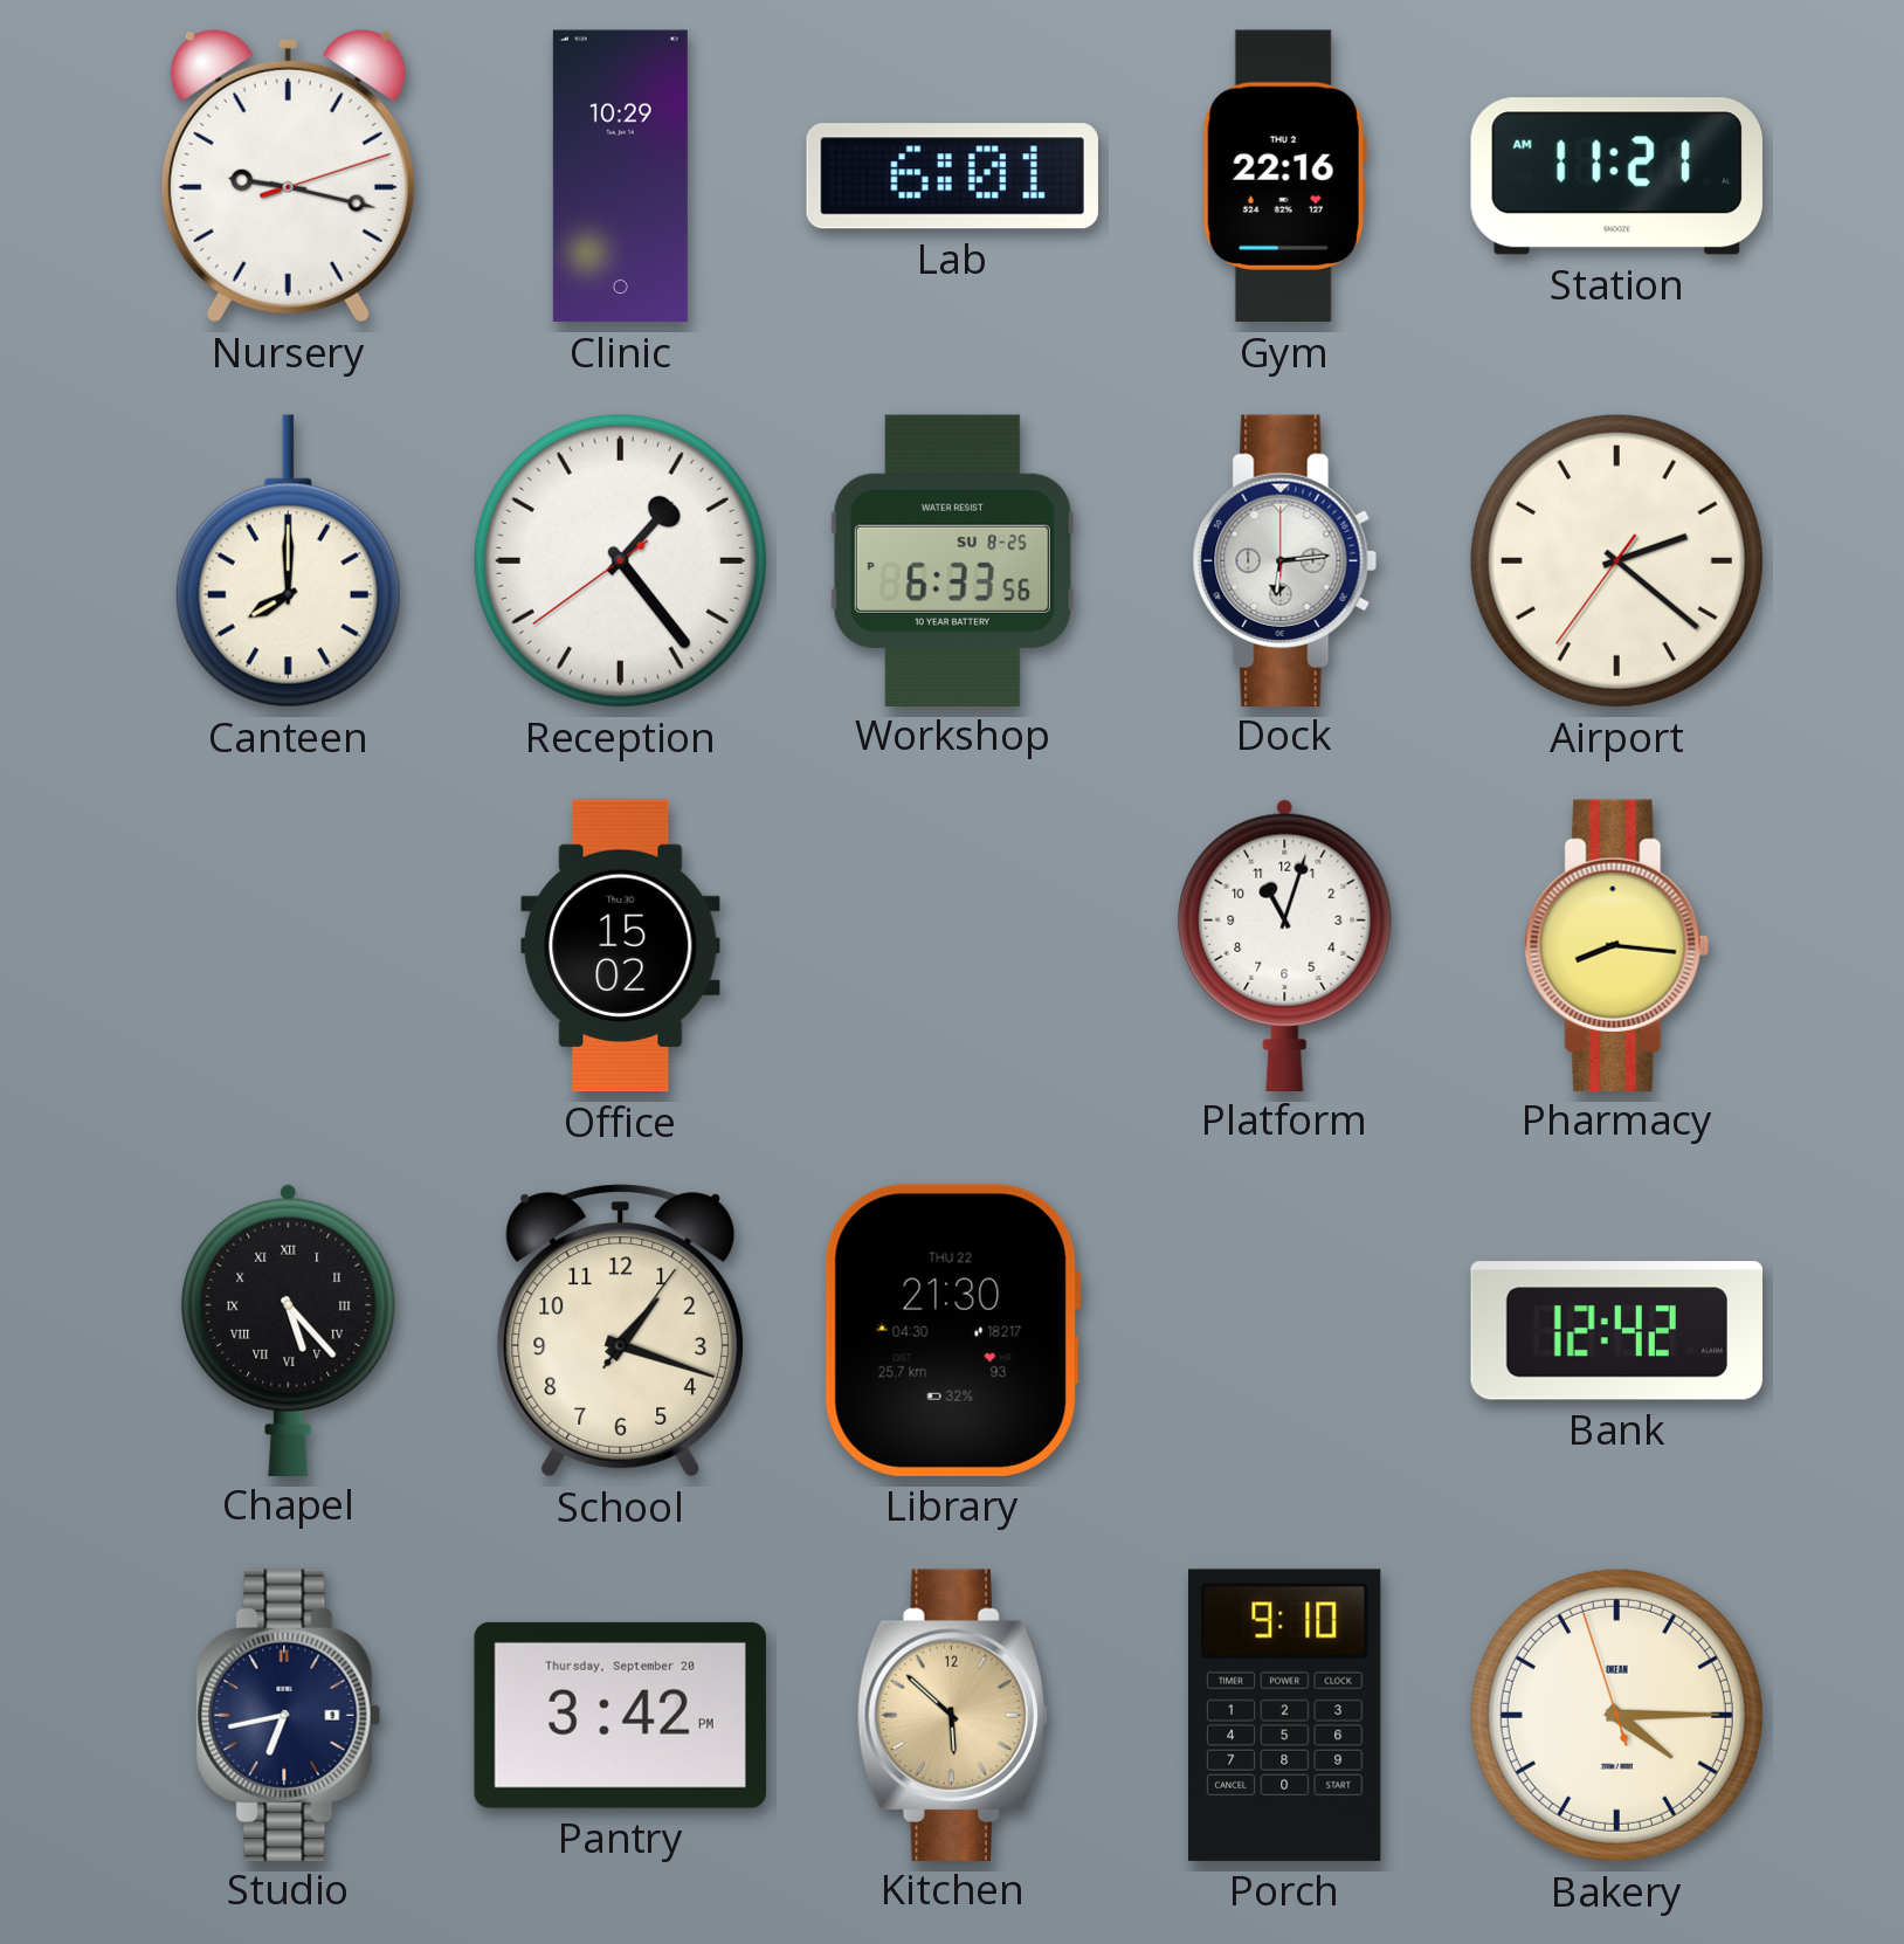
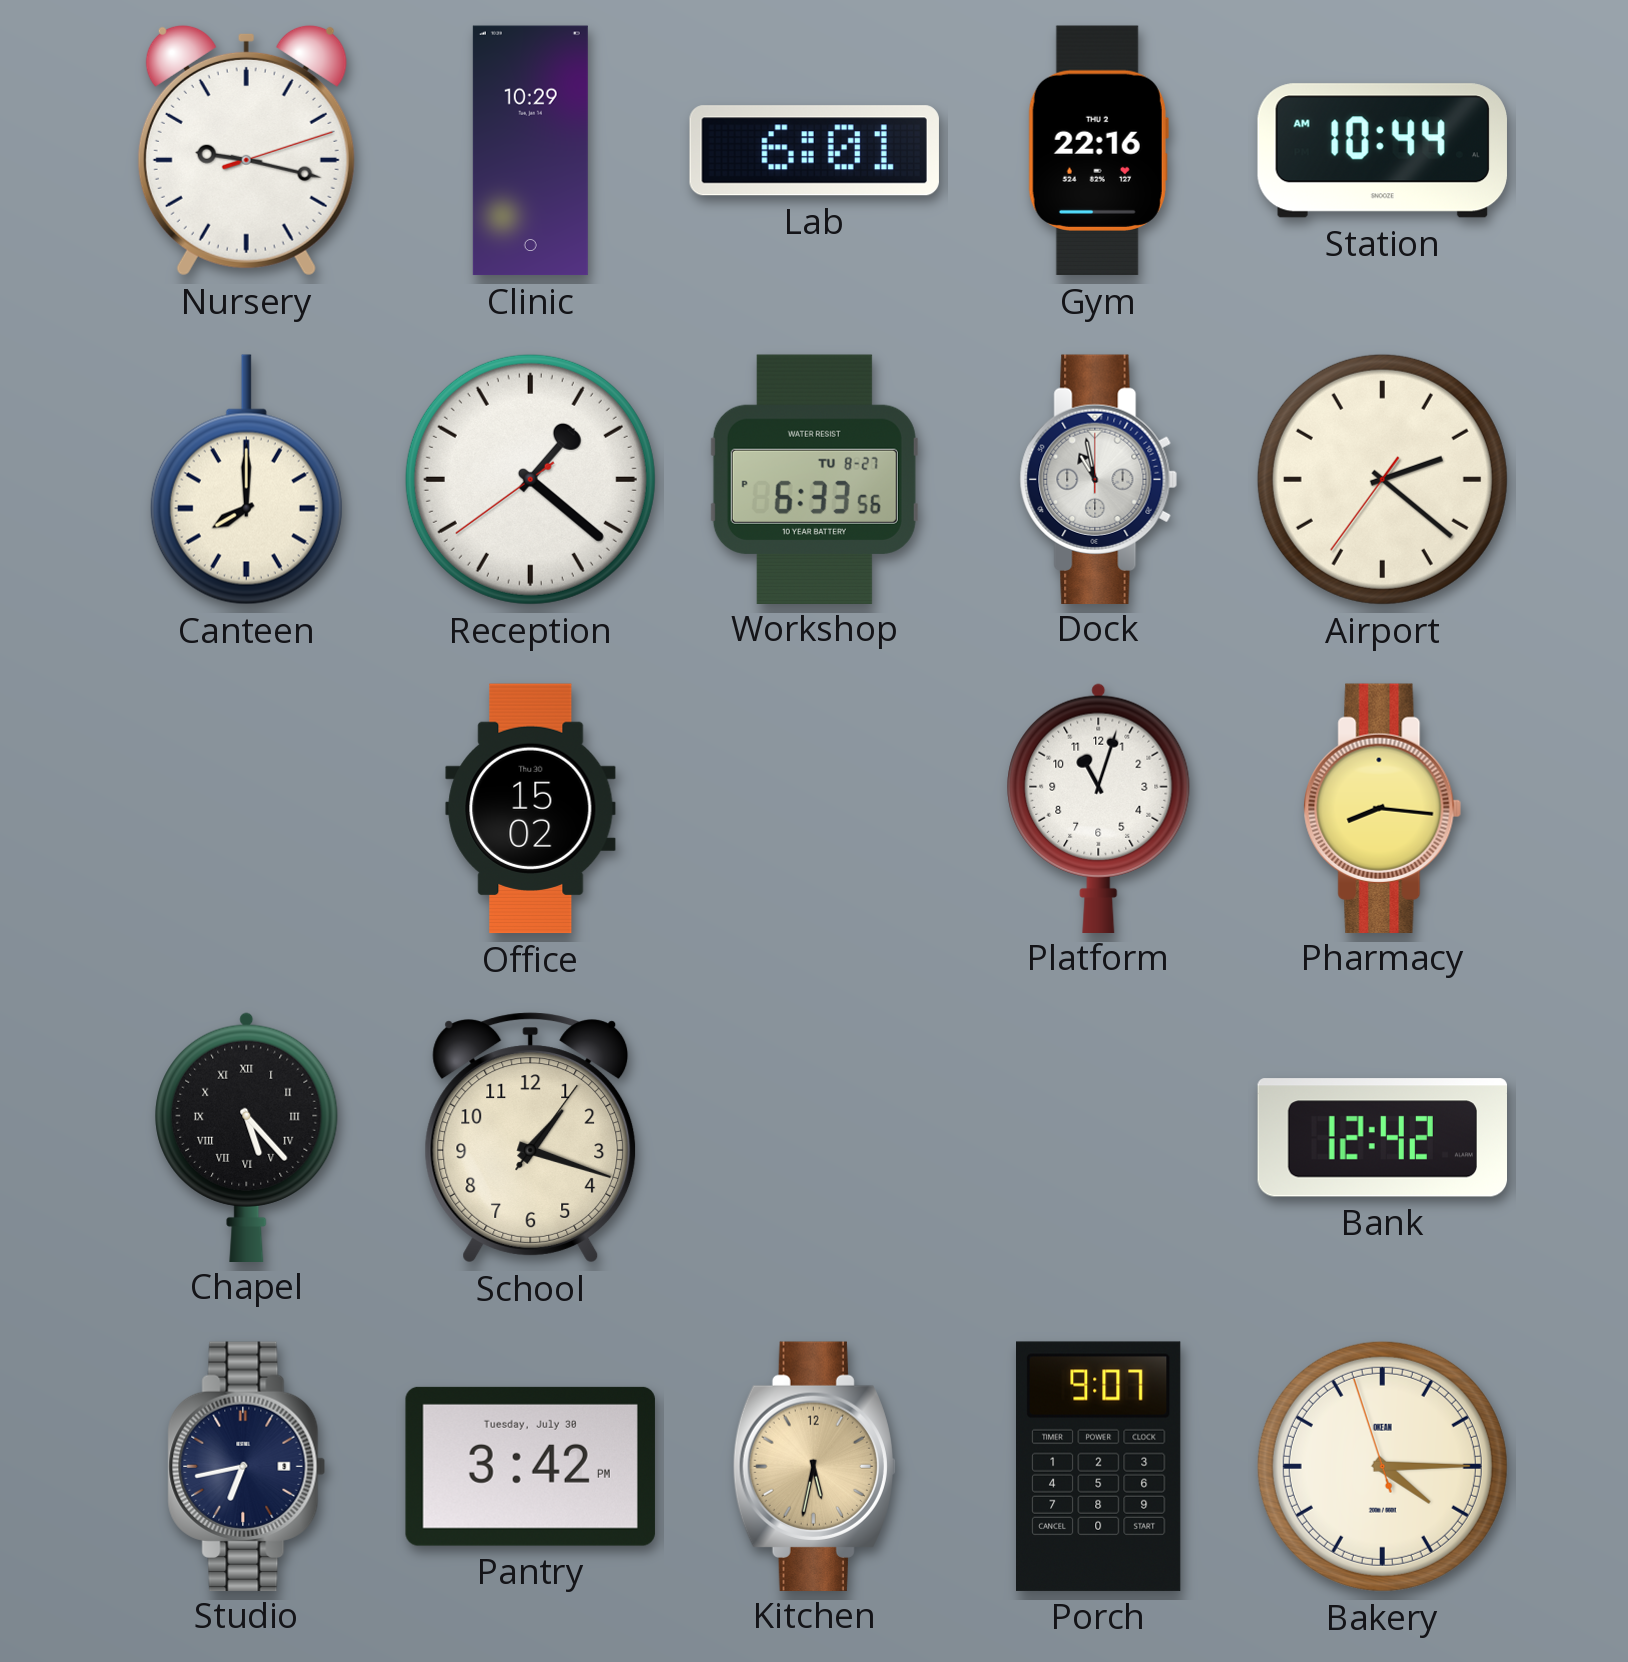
Station: 11:21 -> 10:44 (1382, 151)
Reception: 1:23 -> 1:21 (530, 479)
Workshop date: SU 8-25 -> TU 8-27 (814, 479)
Dock: 6:14 -> 10:58 (1099, 479)
Library: 21:30 -> none (952, 1330)
Pantry date: Thursday, September 20 -> Tuesday, July 30 (530, 1466)
Kitchen: 5:52 -> 5:32 (814, 1466)
Porch: 9:10 -> 9:07 (1099, 1466)
